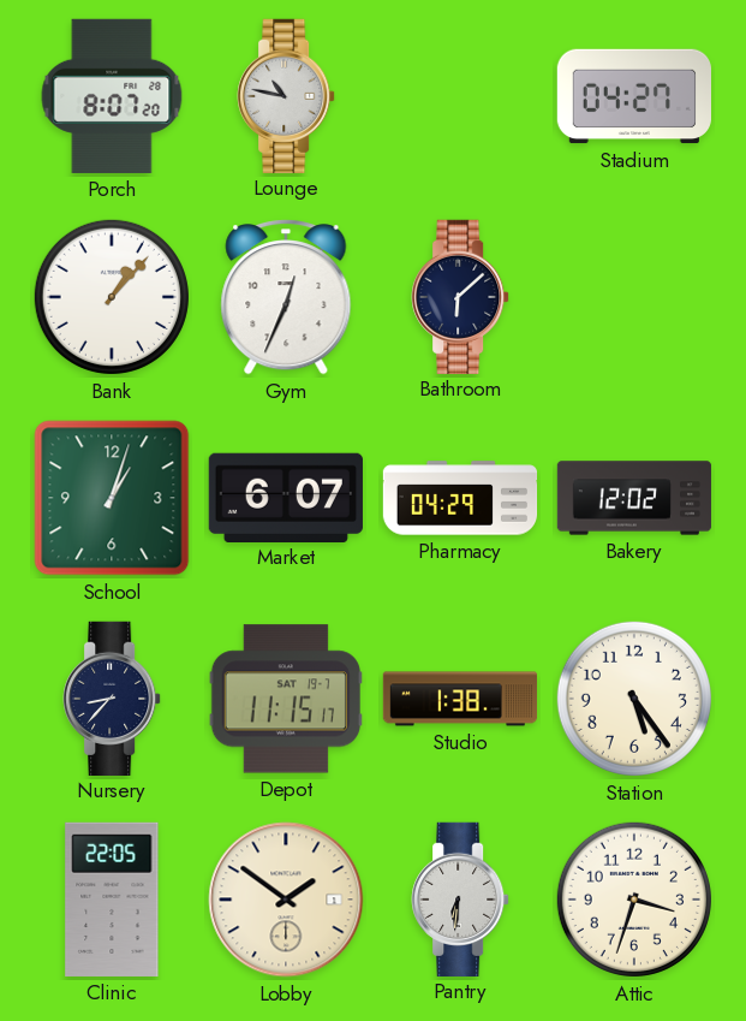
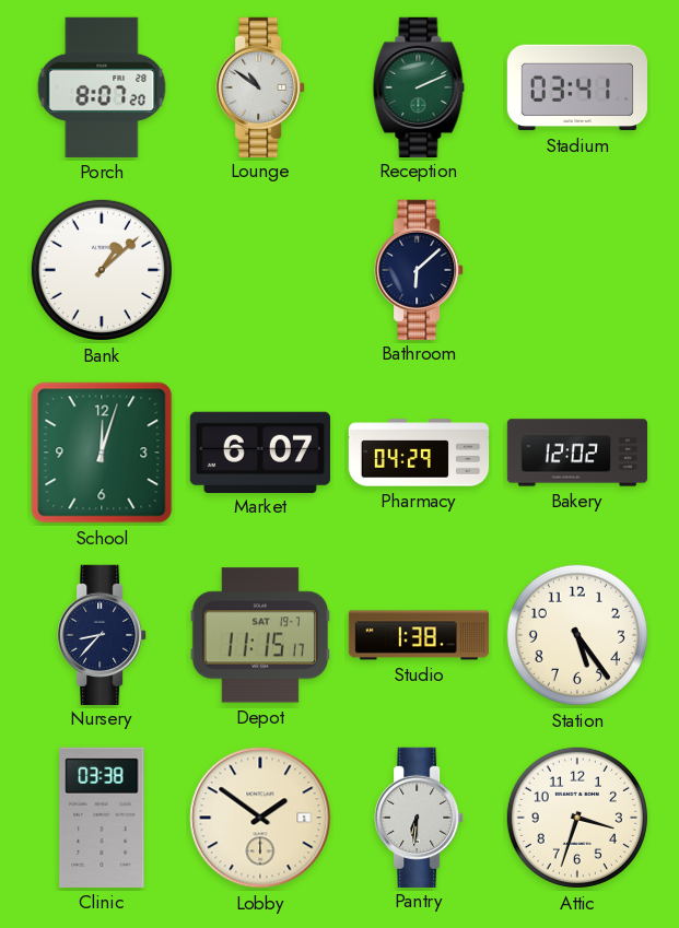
Lounge: 10:47 -> 10:51 (260, 86)
Reception: none -> 2:11 (419, 86)
Stadium: 04:27 -> 03:41 (576, 87)
Bank: 1:07 -> 1:08 (102, 270)
Gym: 12:34 -> none (286, 297)
School: 1:03 -> 12:03 (102, 453)
Clinic: 22:05 -> 03:38 (102, 818)
